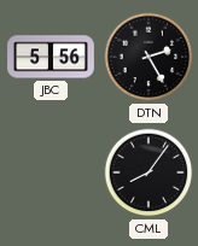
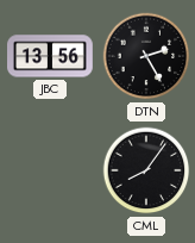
JBC: 5:56 -> 13:56 (51, 56)
